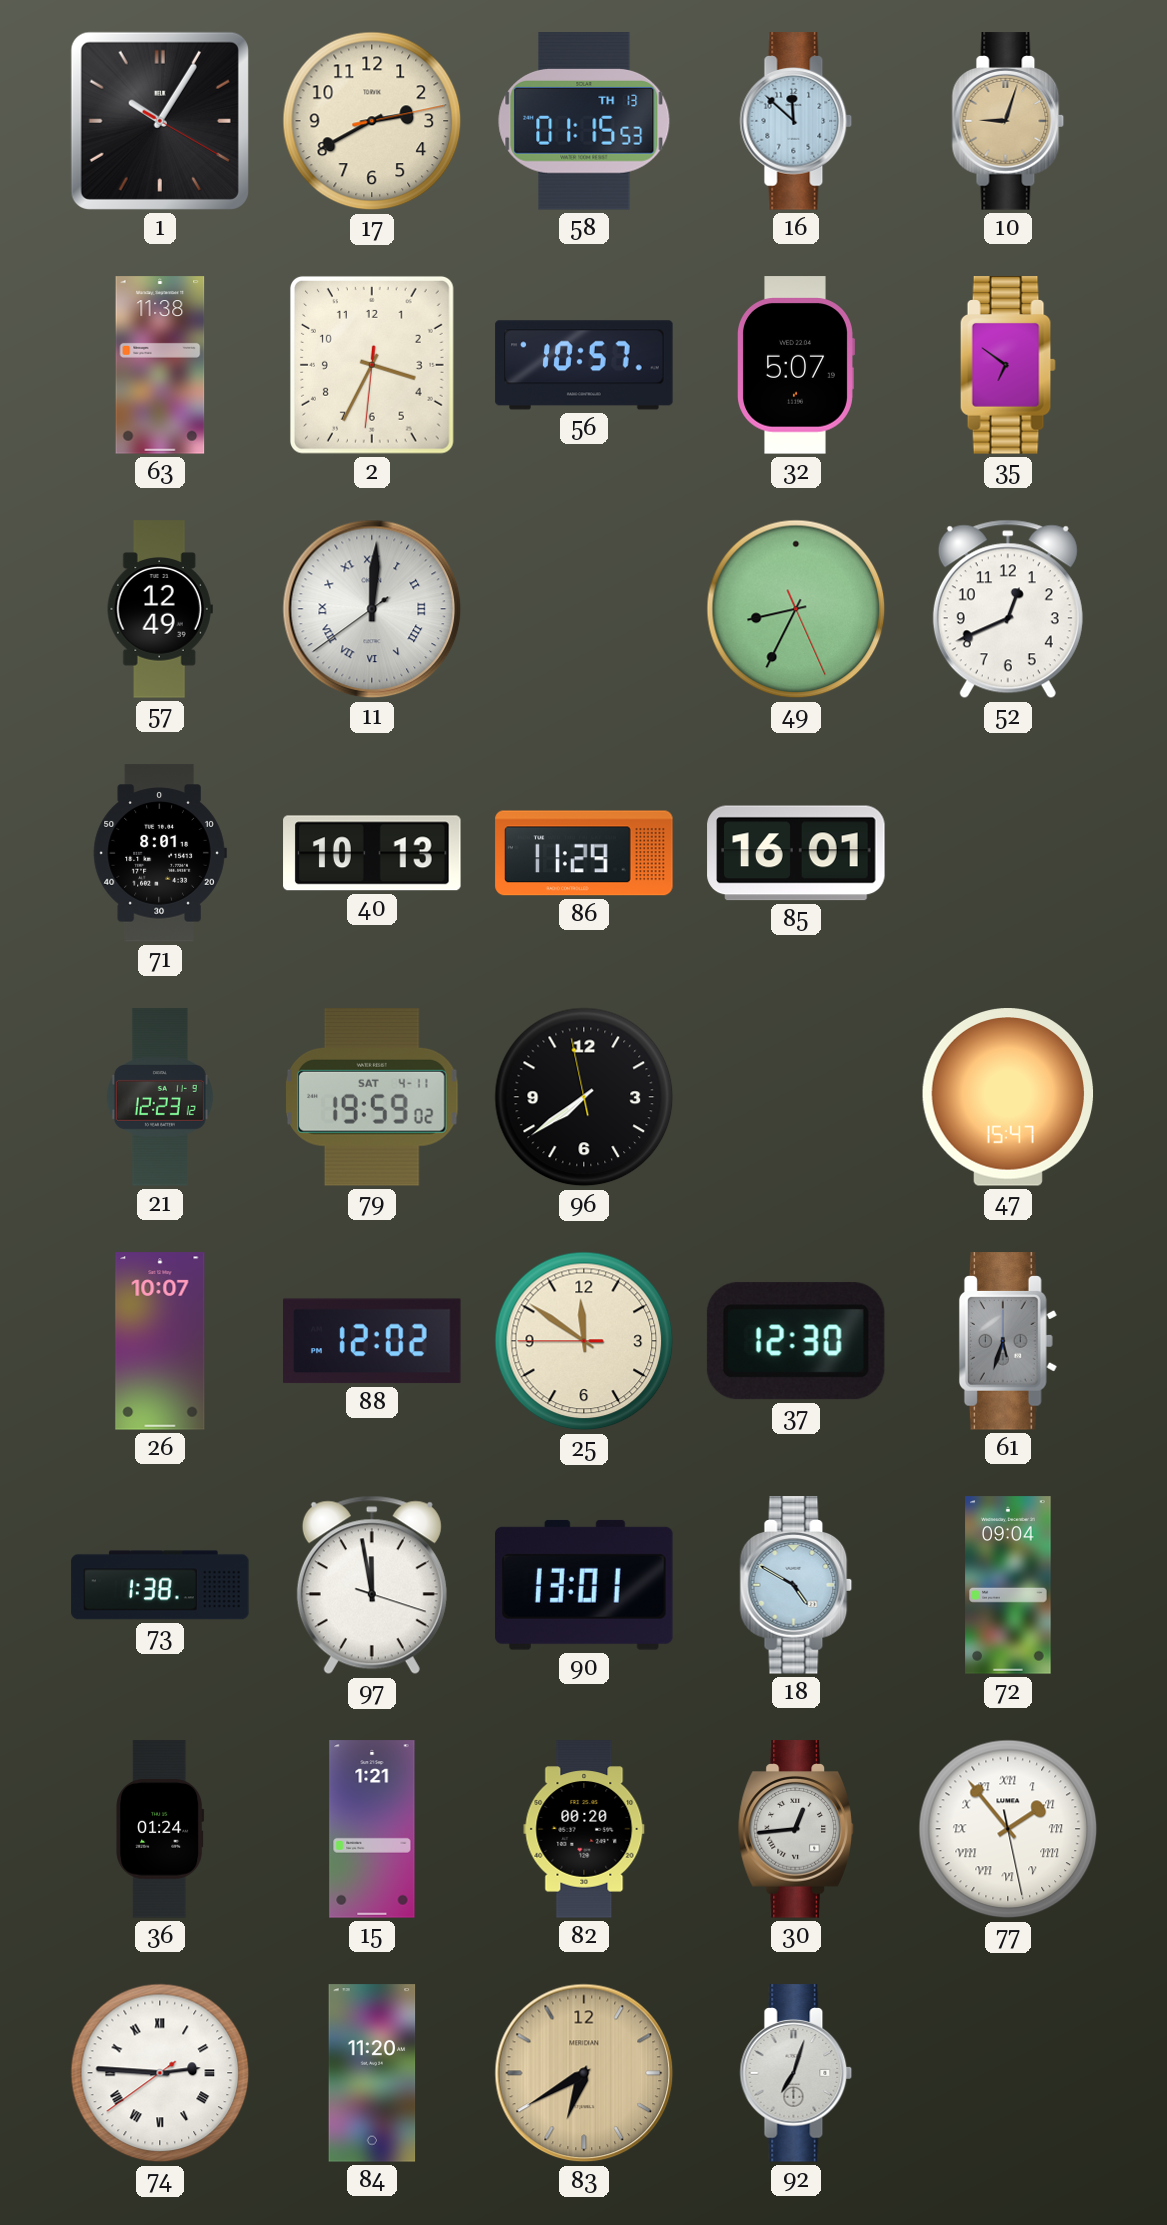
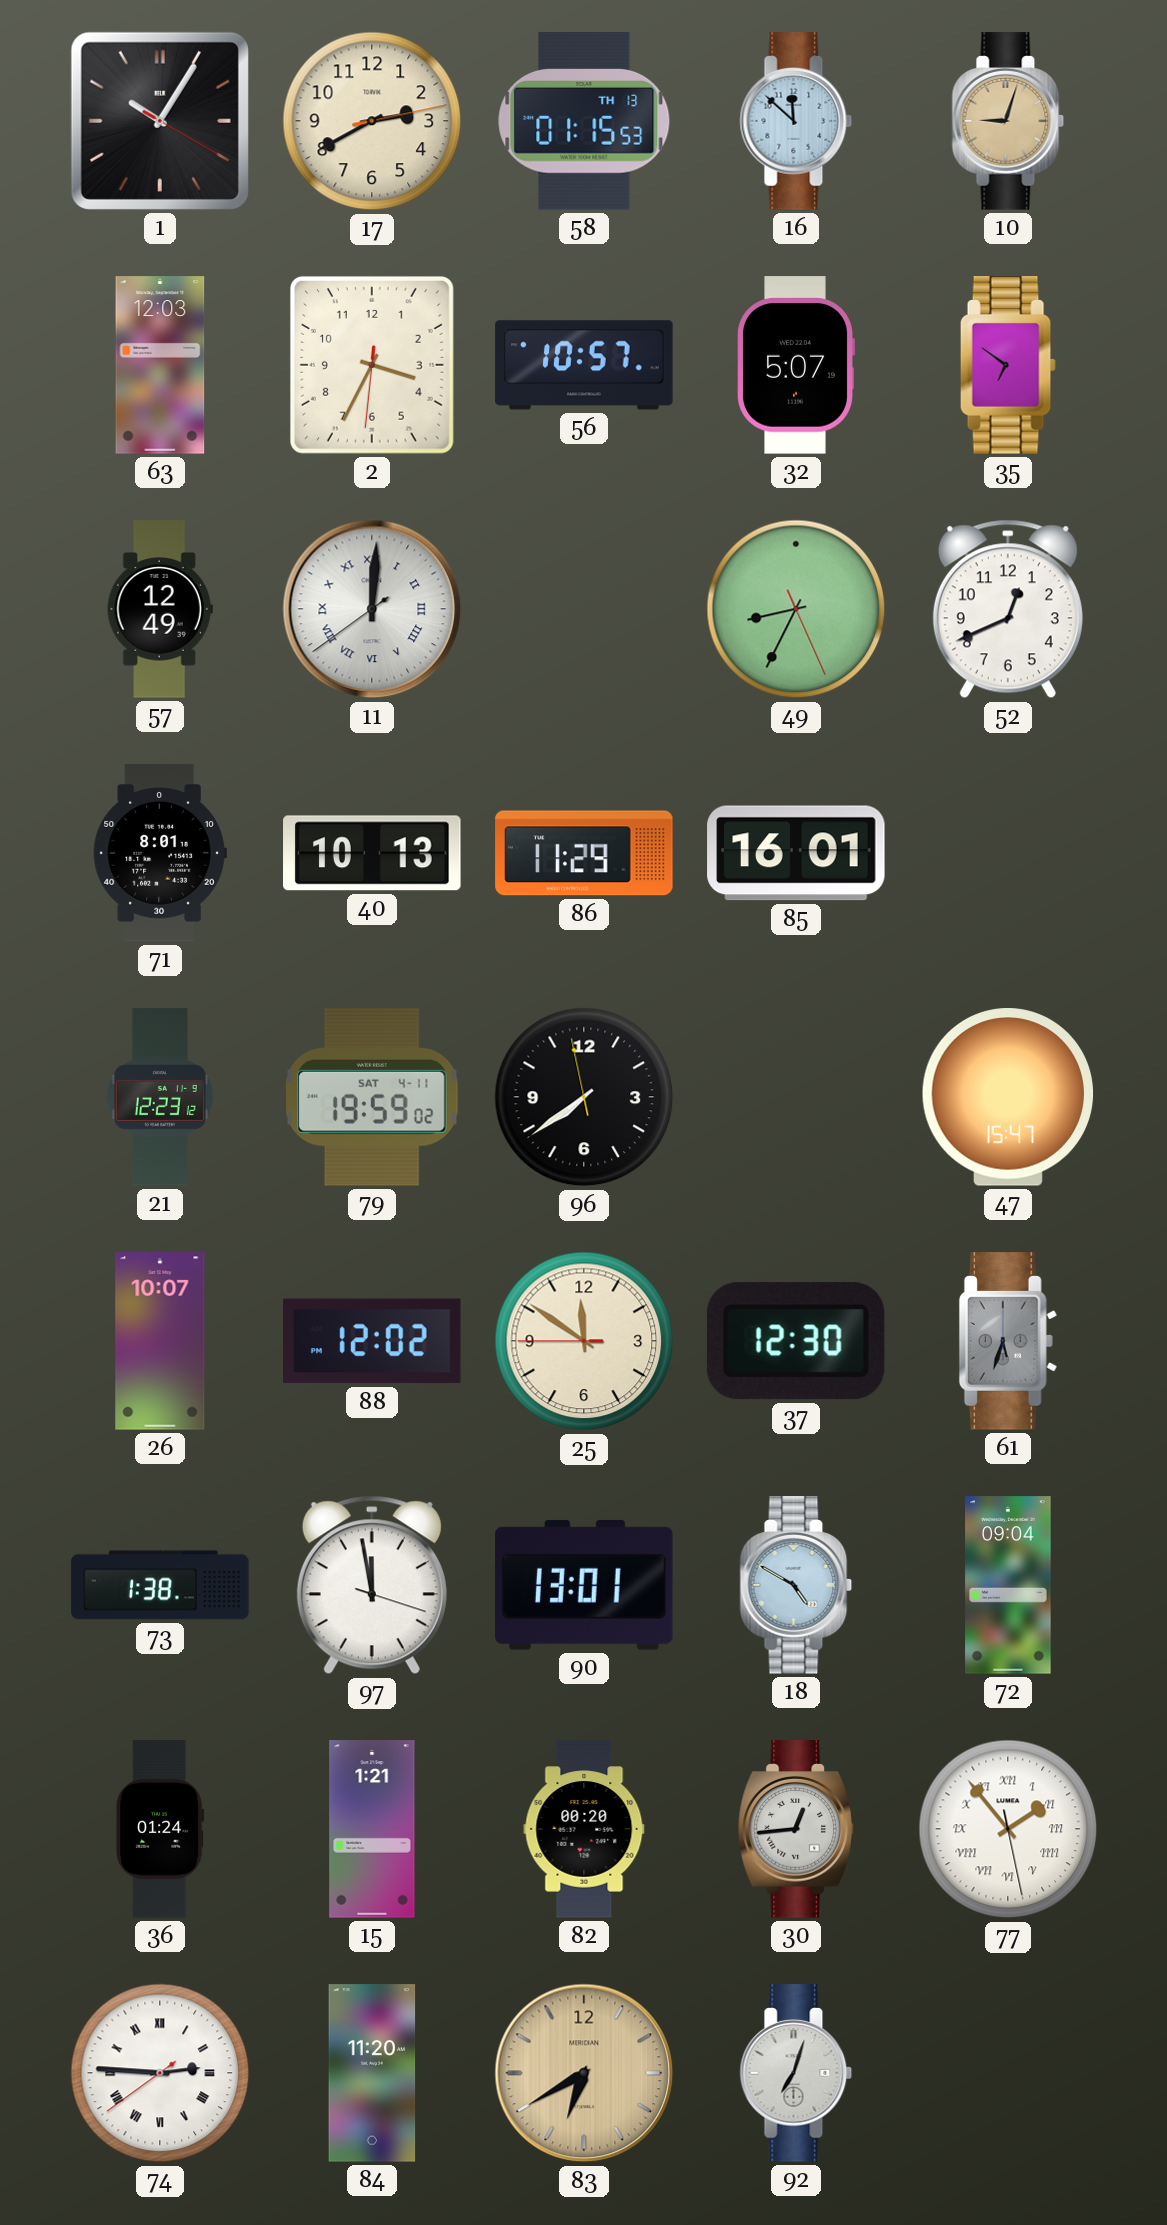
63: 11:38 -> 12:03 (160, 365)
